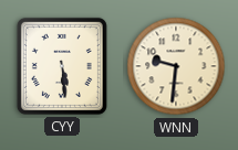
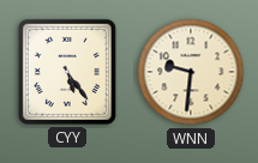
CYY: 5:29 -> 5:24 (67, 72)
